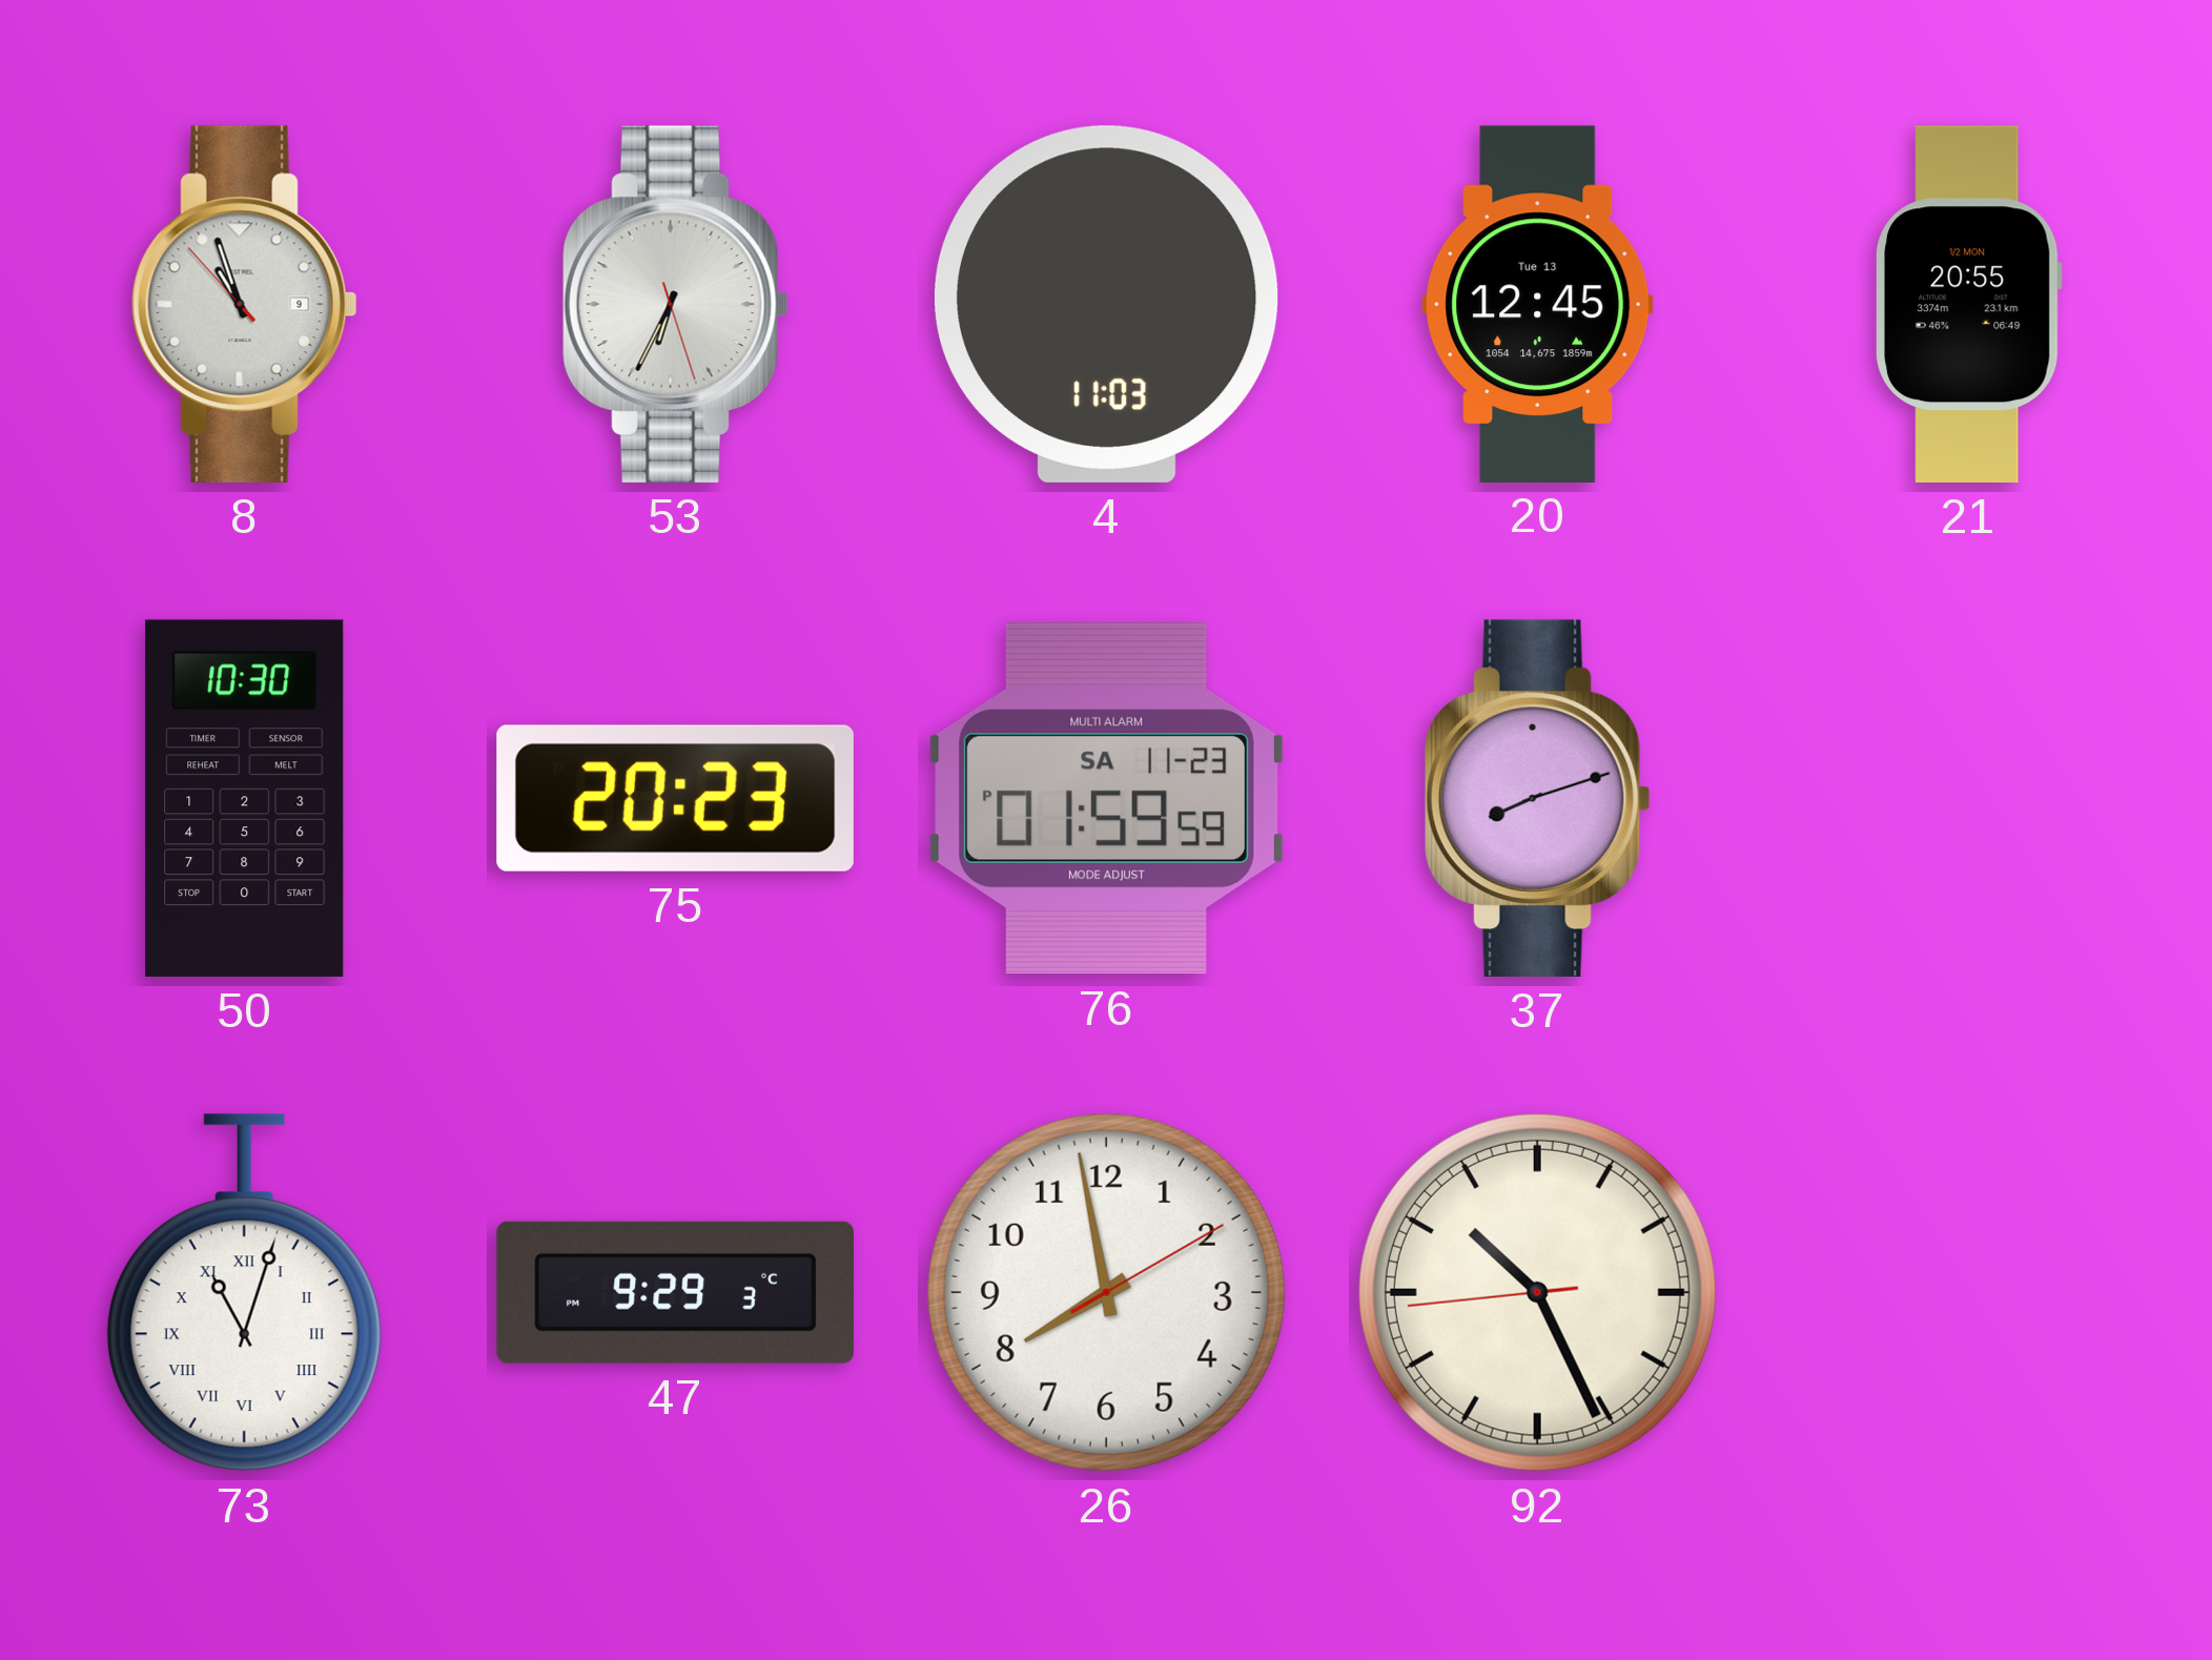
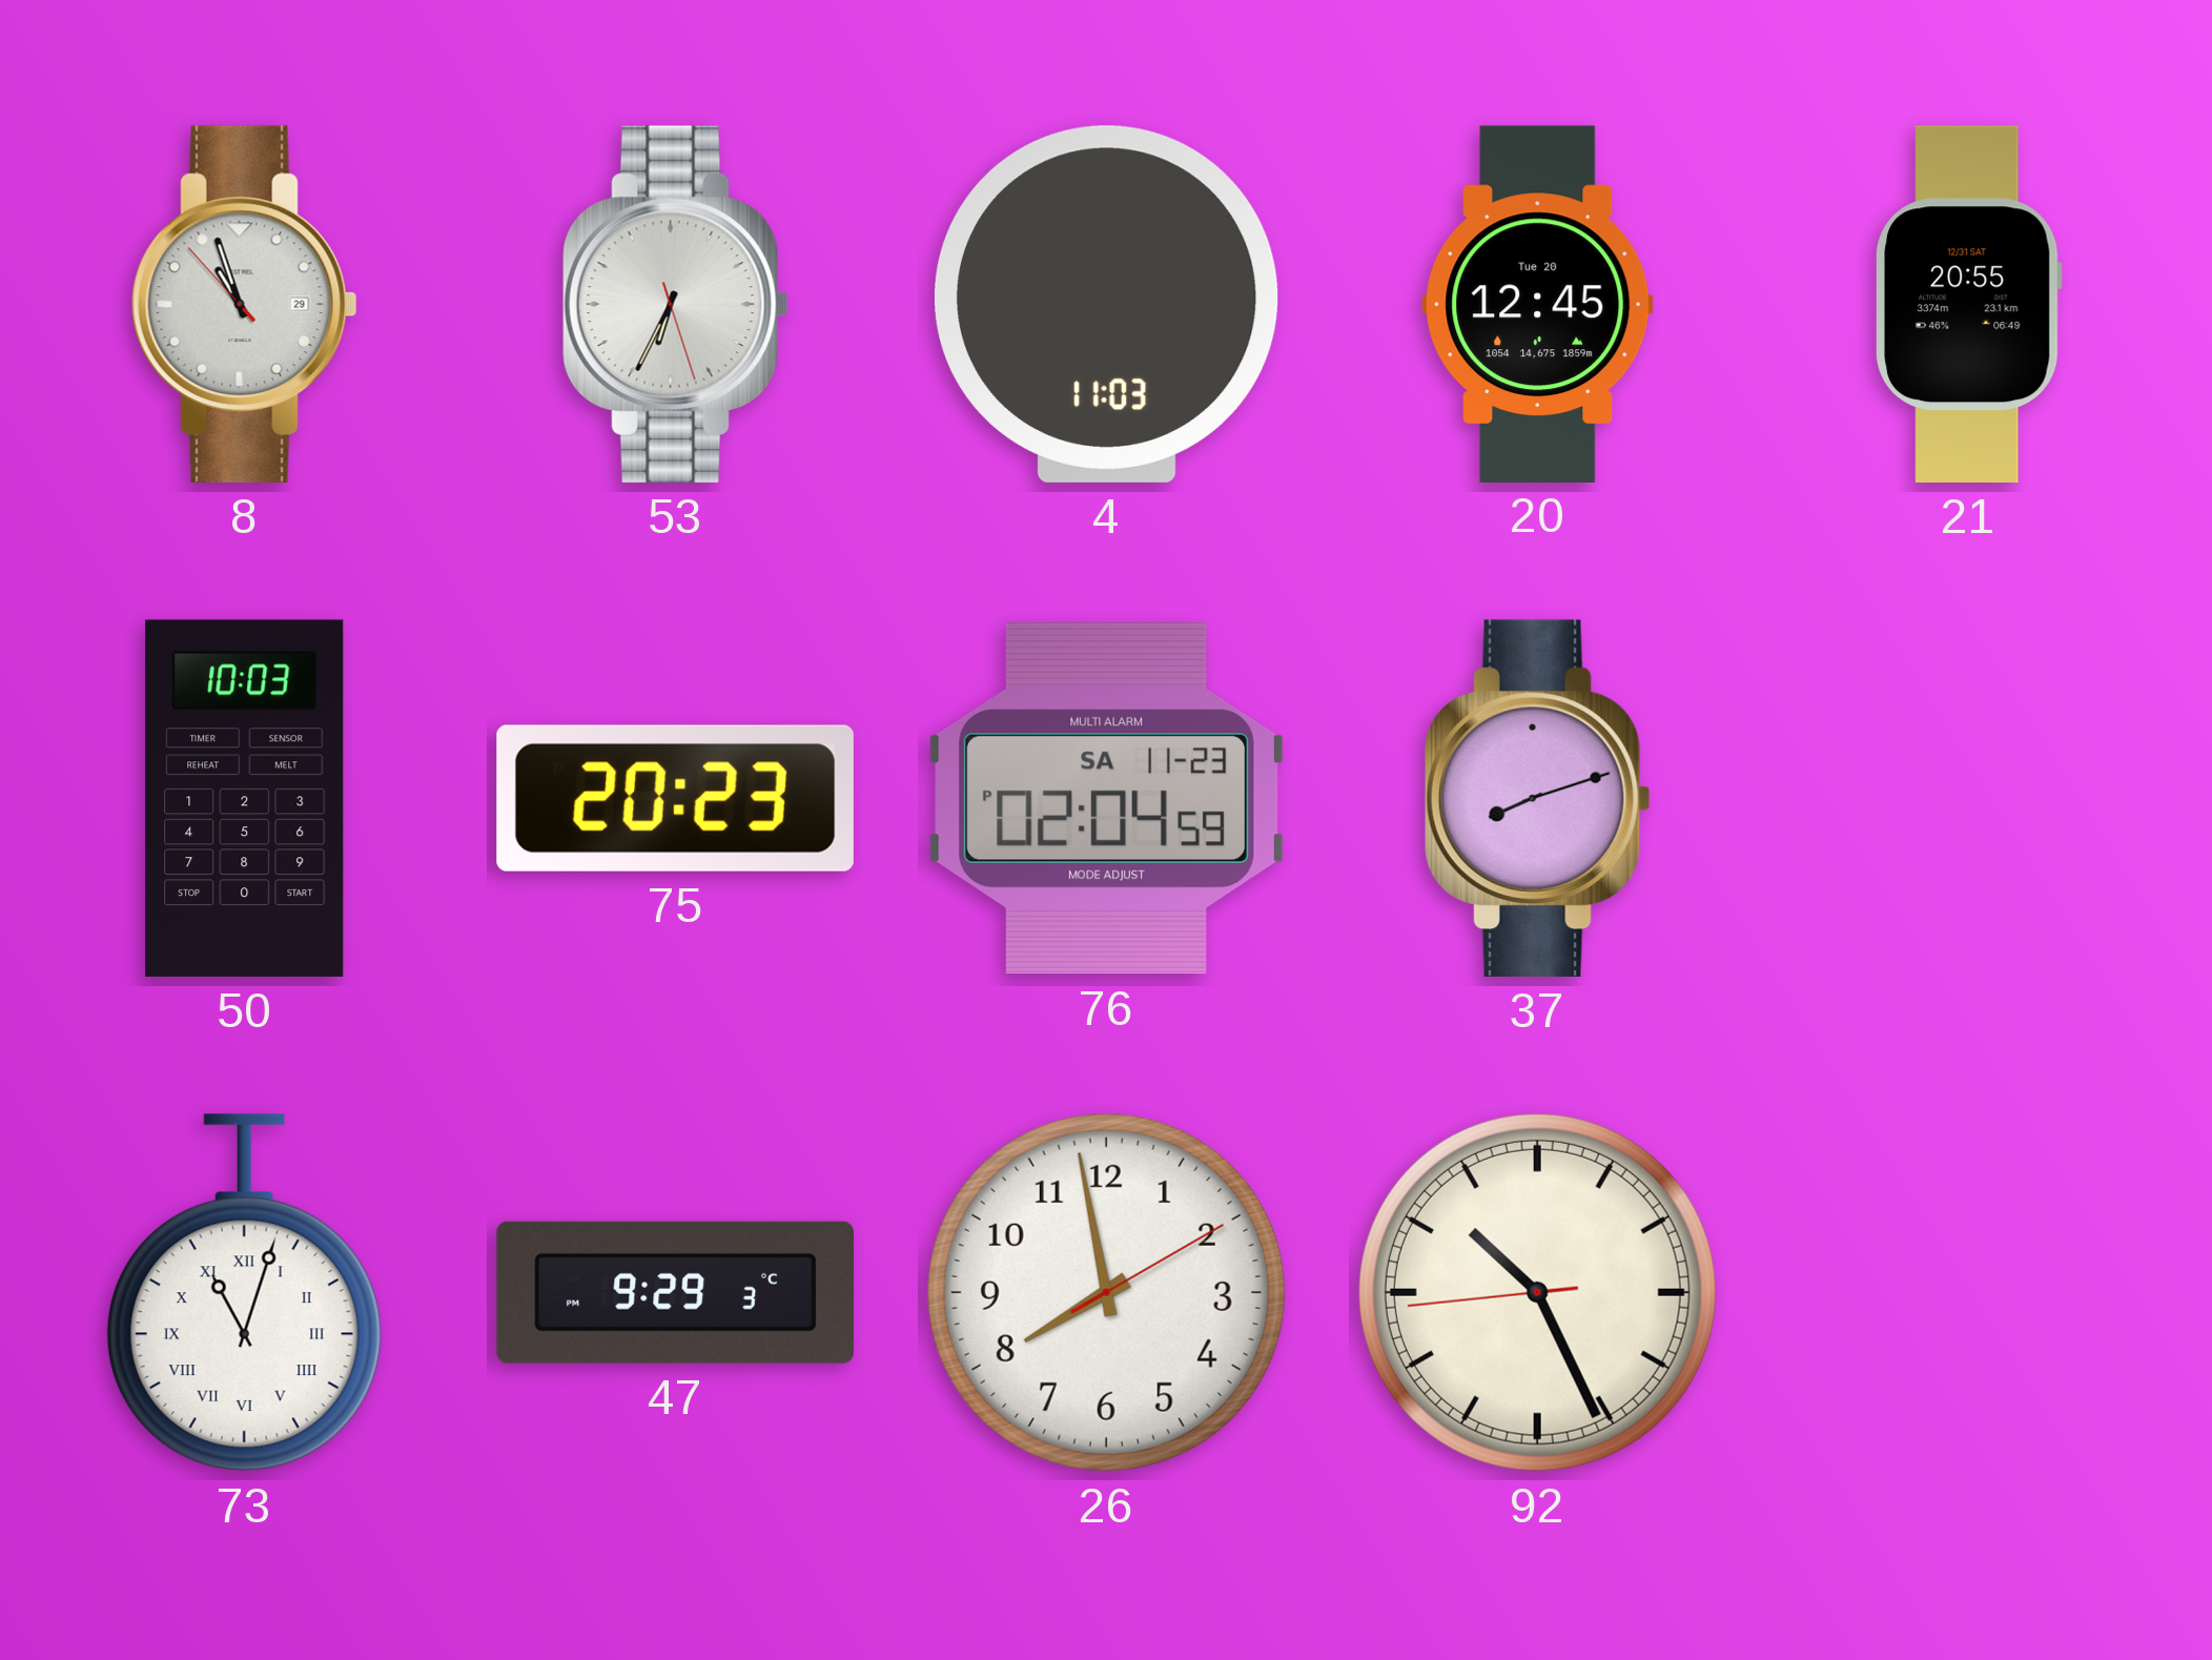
8 date: 9 -> 29 (244, 304)
20 date: Tue 13 -> Tue 20 (1538, 304)
21 date: 1/2 MON -> 12/31 SAT (1968, 304)
50: 10:30 -> 10:03 (245, 798)
76: 01:59 -> 02:04 (1106, 799)
